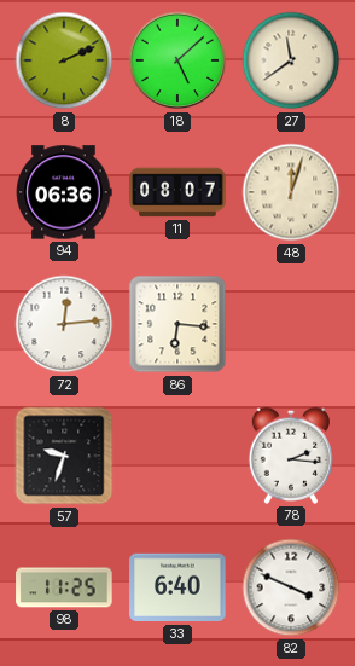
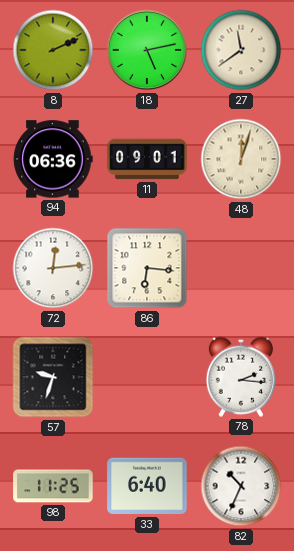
18: 5:08 -> 5:13 (147, 50)
11: 08:07 -> 09:01 (147, 159)
82: 3:49 -> 10:34 (241, 486)
